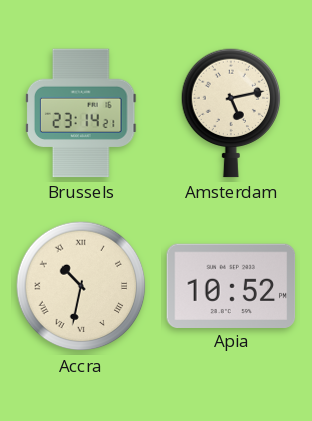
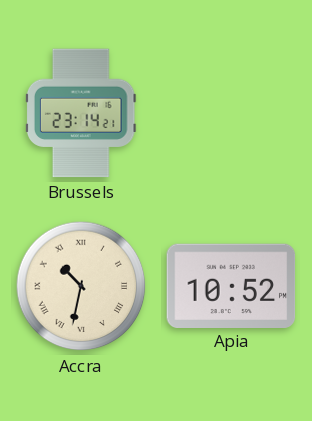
Amsterdam: 5:13 -> none (231, 113)
